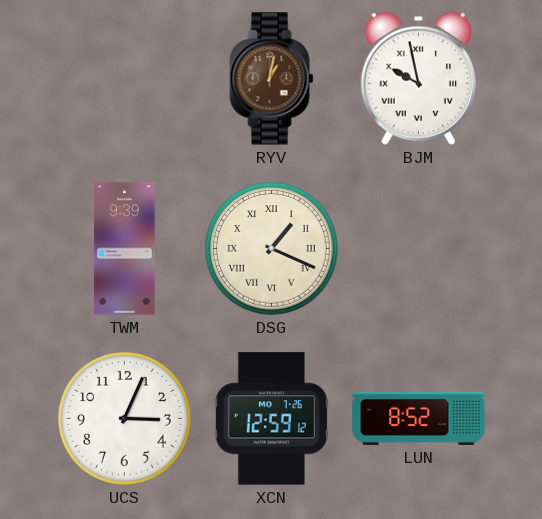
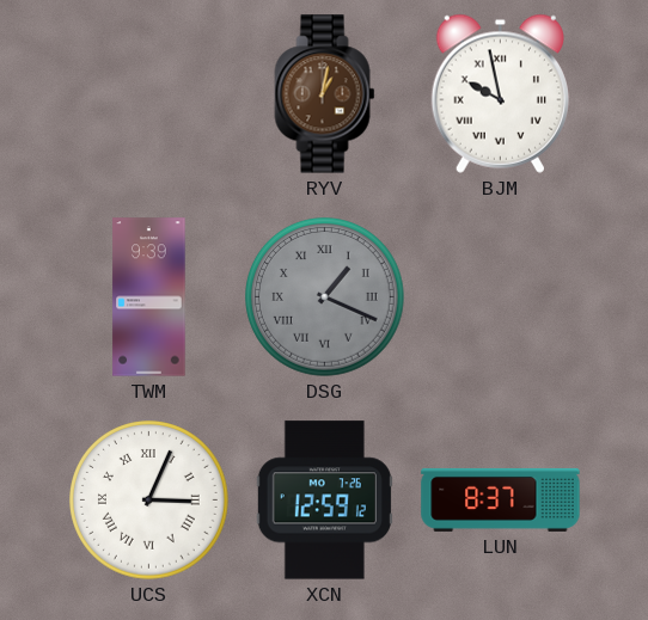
DSG dial: cream -> grey (325, 297)
UCS numerals: Arabic -> Roman (149, 501)
LUN: 8:52 -> 8:37 (501, 499)
